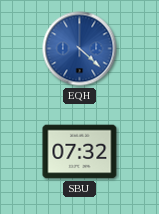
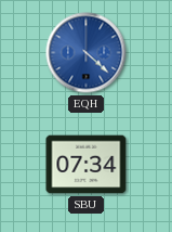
SBU: 07:32 -> 07:34 (87, 165)
